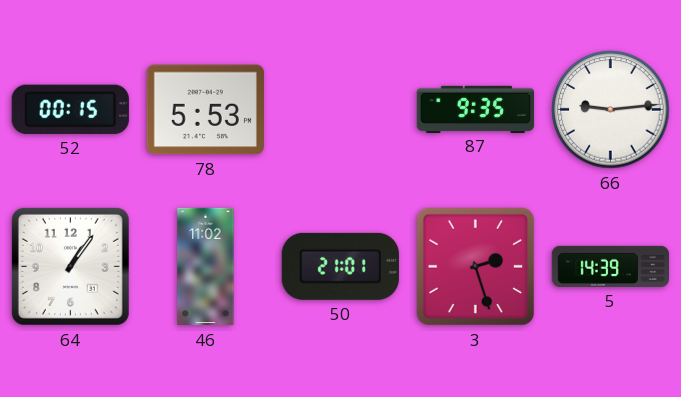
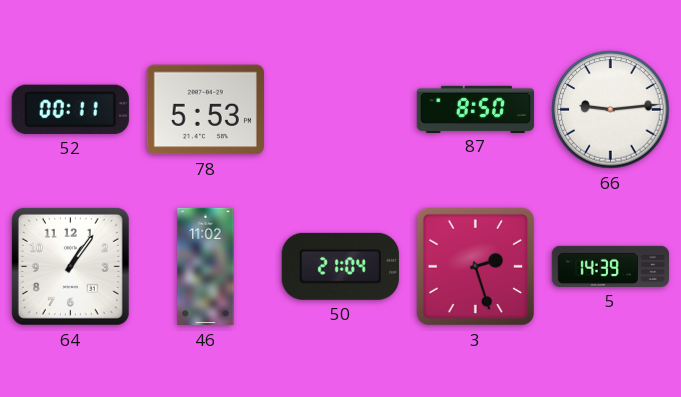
52: 00:15 -> 00:11 (70, 109)
87: 9:35 -> 8:50 (475, 109)
50: 21:01 -> 21:04 (340, 266)
